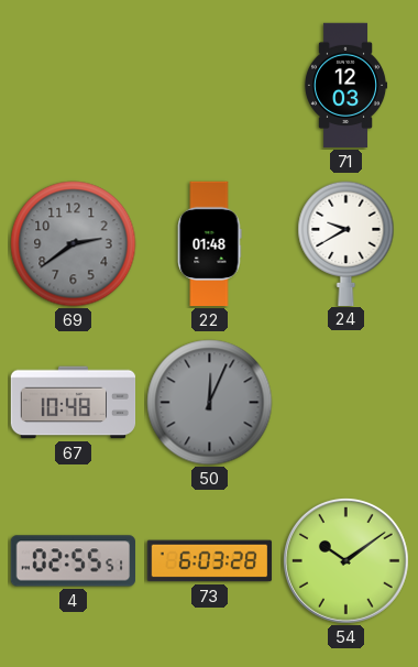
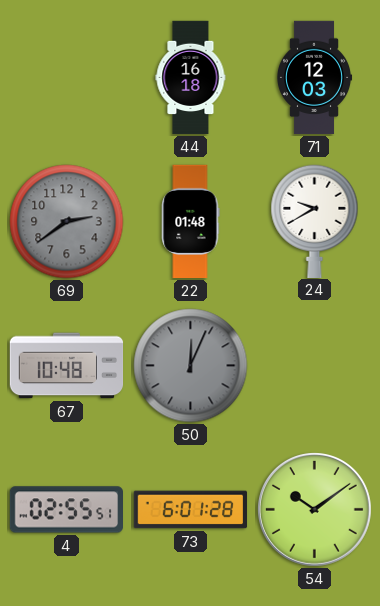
44: none -> 16:18 (191, 78)
73: 6:03 -> 6:01 (191, 510)
